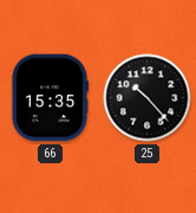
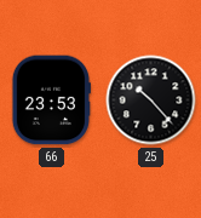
66: 15:35 -> 23:53 (50, 101)
